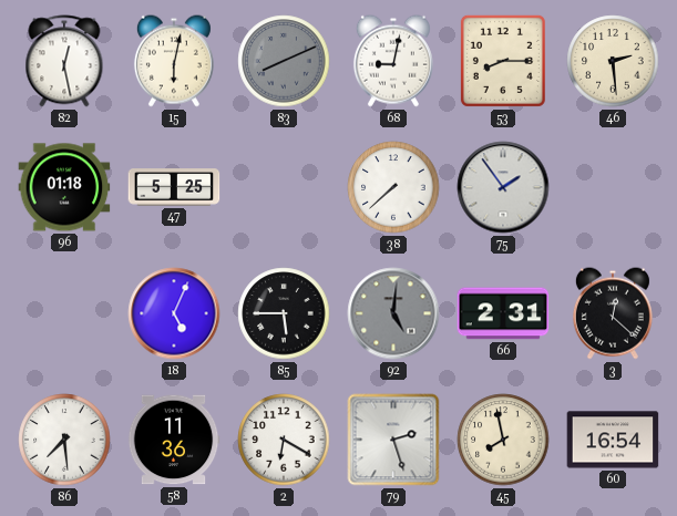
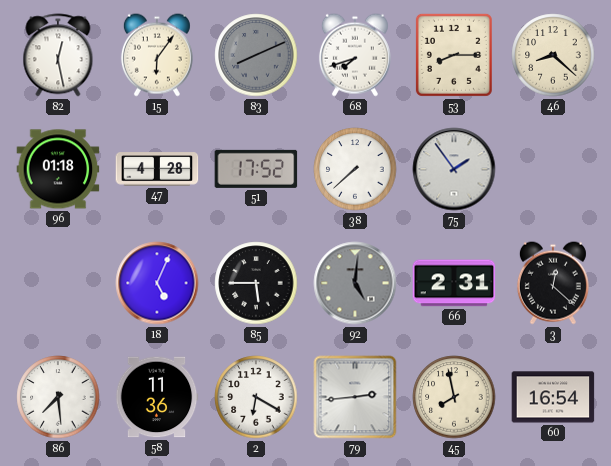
15: 6:02 -> 6:06 (157, 55)
68: 9:02 -> 7:42 (355, 55)
46: 2:29 -> 8:22 (553, 55)
47: 5:25 -> 4:28 (157, 169)
51: none -> 17:52 (256, 169)
79: 2:27 -> 2:44 (355, 397)
